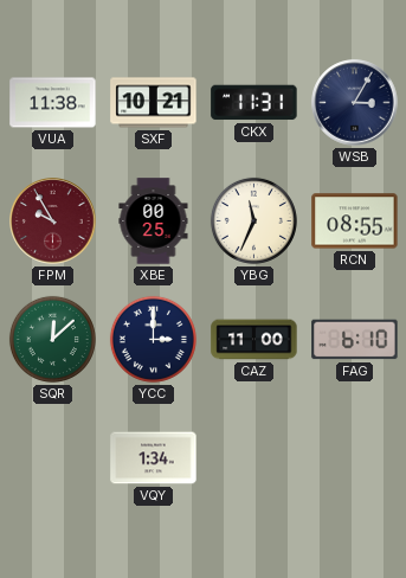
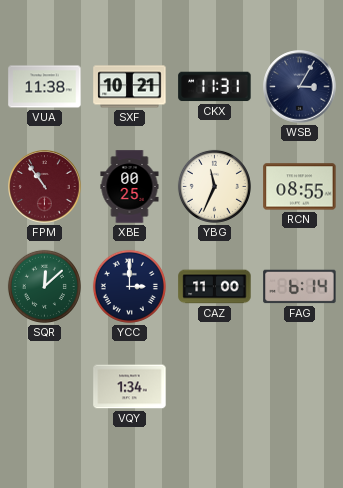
FPM: 9:55 -> 10:54 (45, 187)
FAG: 6:10 -> 6:14 (300, 287)
